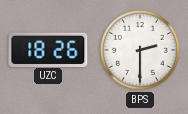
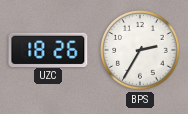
BPS: 2:30 -> 2:35 (140, 50)
